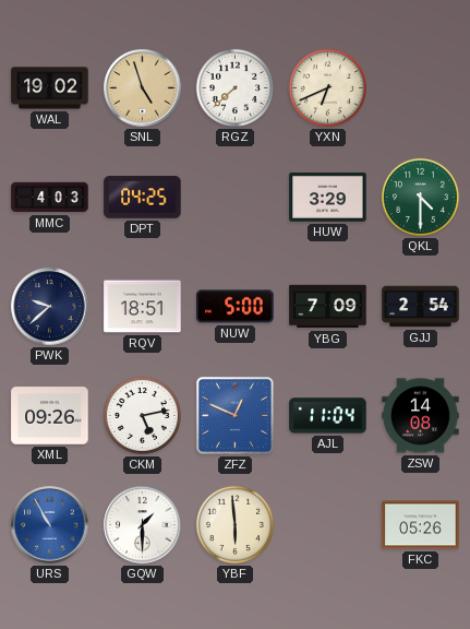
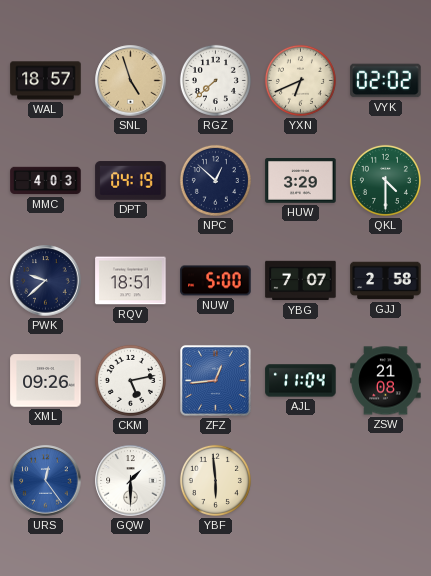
WAL: 19:02 -> 18:57 (46, 81)
VYK: none -> 02:02 (386, 81)
DPT: 04:25 -> 04:19 (131, 181)
NPC: none -> 12:52 (215, 180)
YBG: 7:09 -> 7:07 (301, 281)
GJJ: 2:54 -> 2:58 (386, 281)
ZFZ: 12:49 -> 12:44 (216, 381)
ZSW: 14:08 -> 21:08 (386, 381)
URS: 10:55 -> 12:24 (46, 481)
FKC: 05:26 -> none (421, 525)
